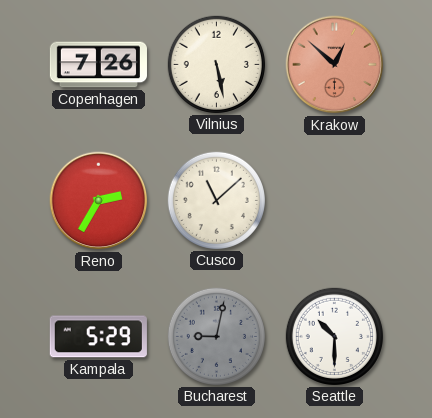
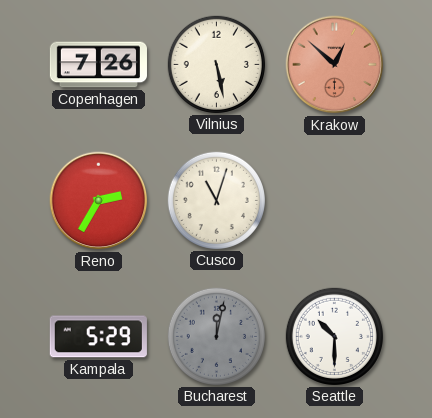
Cusco: 11:08 -> 11:03 (216, 200)
Bucharest: 9:02 -> 12:02 (216, 336)
